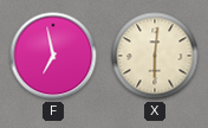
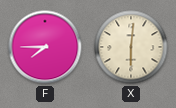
F: 6:58 -> 7:45 (45, 47)
